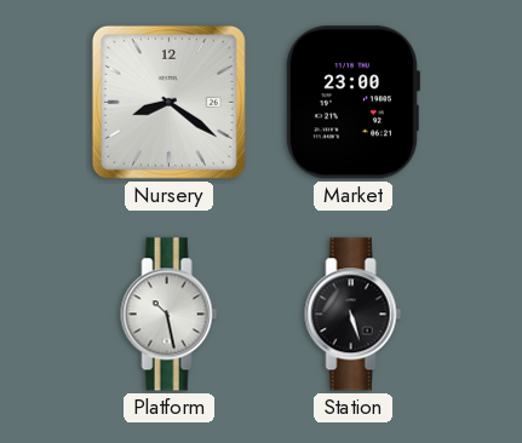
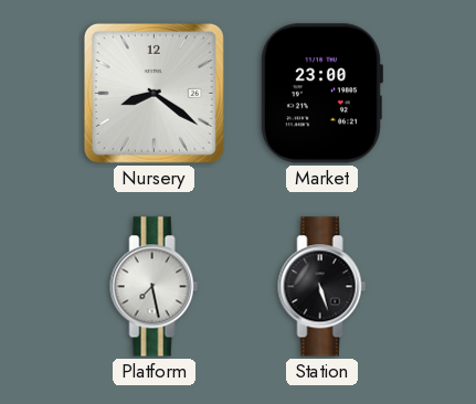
Platform: 10:28 -> 7:28 (155, 287)
